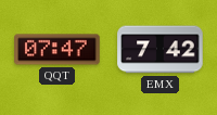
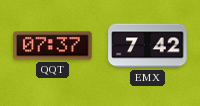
QQT: 07:47 -> 07:37 (53, 46)
